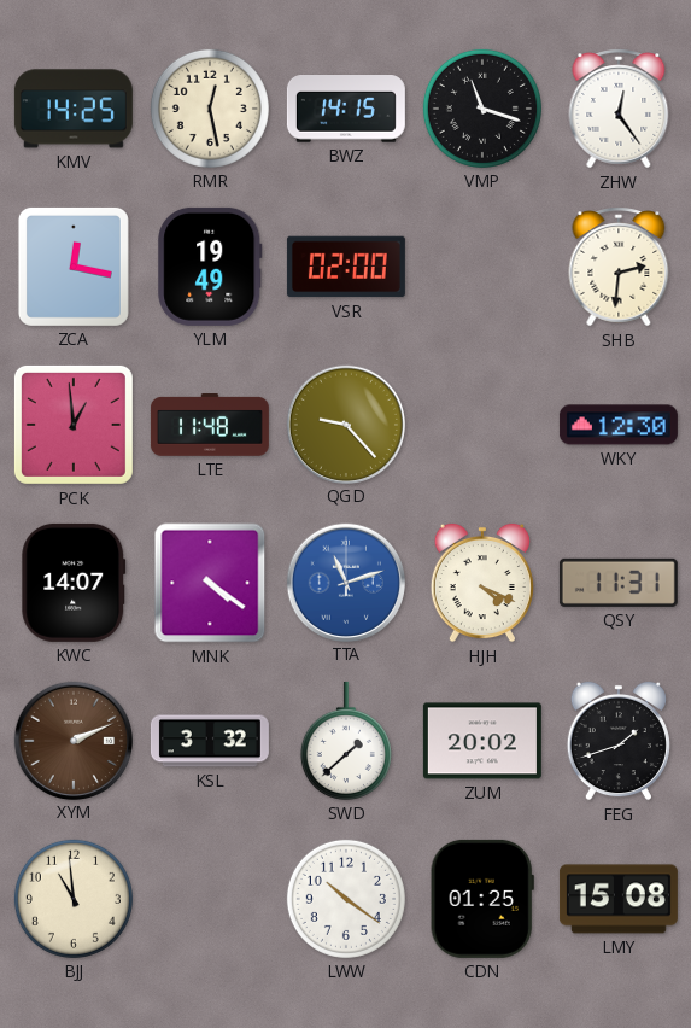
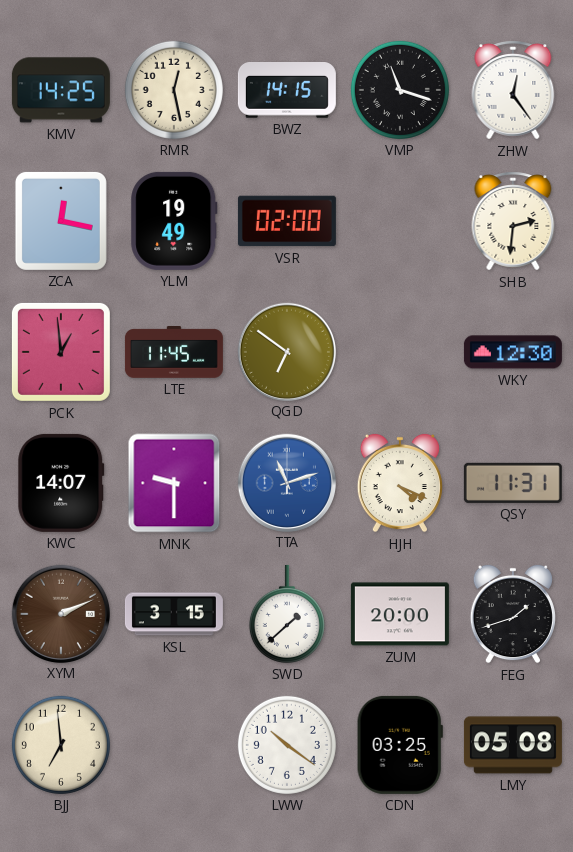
LTE: 11:48 -> 11:45 (174, 352)
QGD: 9:23 -> 6:51 (286, 351)
MNK: 4:21 -> 9:30 (174, 483)
KSL: 3:32 -> 3:15 (174, 614)
ZUM: 20:02 -> 20:00 (400, 614)
BJJ: 10:59 -> 6:59 (61, 745)
CDN: 01:25 -> 03:25 (400, 745)
LMY: 15:08 -> 05:08 (513, 745)
